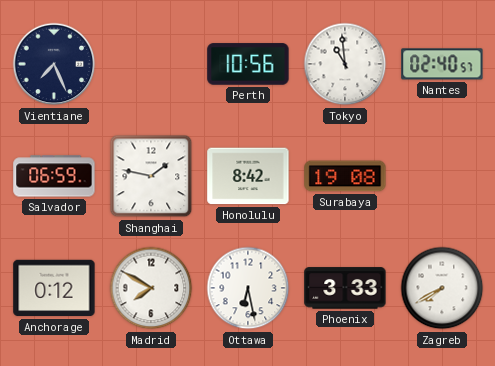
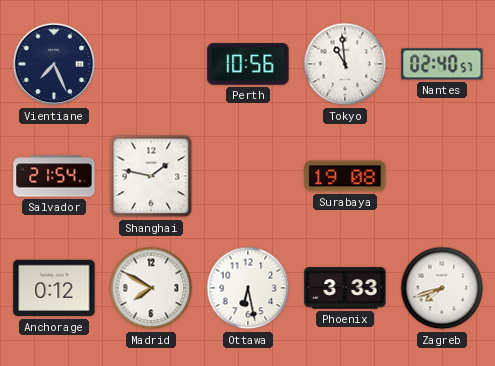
Salvador: 06:59 -> 21:54 (54, 176)
Honolulu: 8:42 -> none (248, 176)
Zagreb: 7:40 -> 7:42 (442, 288)
